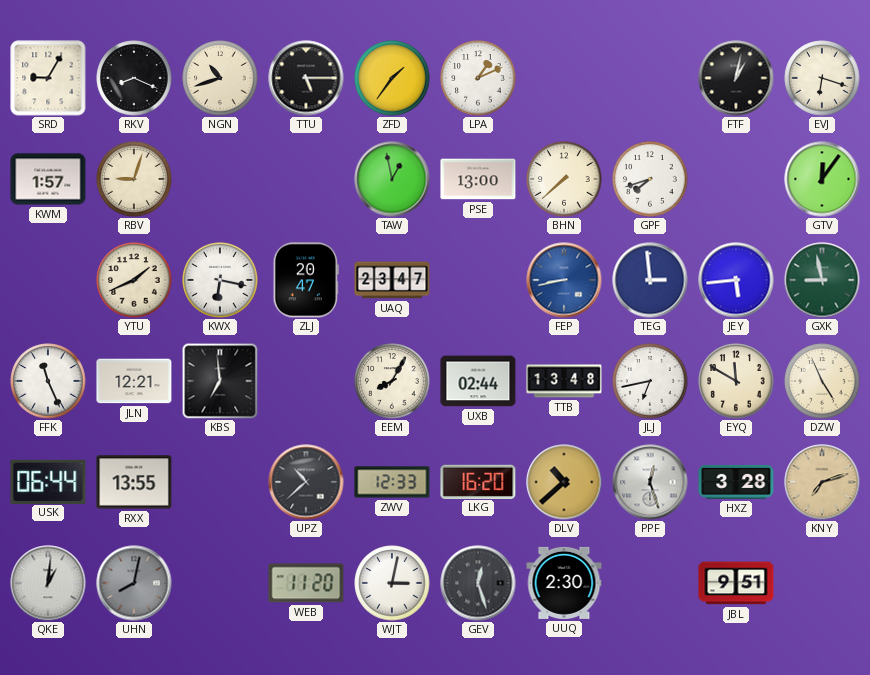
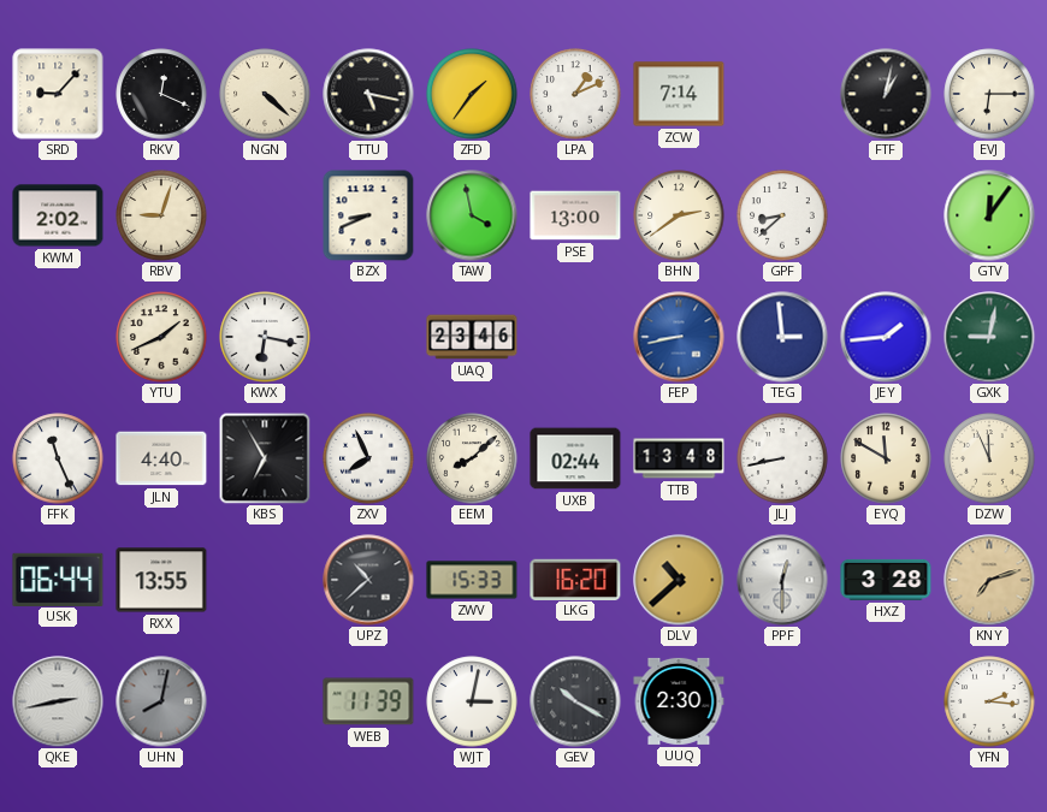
SRD: 9:05 -> 9:07 (58, 94)
RKV: 8:19 -> 12:19 (161, 94)
NGN: 10:42 -> 4:22 (265, 94)
TTU: 5:15 -> 5:17 (368, 94)
ZCW: none -> 7:14 (679, 94)
EVJ: 6:18 -> 6:15 (989, 94)
KWM: 1:57 -> 2:02 (58, 215)
BZX: none -> 8:41 (368, 215)
TAW: 12:58 -> 3:58 (472, 215)
BHN: 7:38 -> 2:39 (679, 215)
GPF: 7:42 -> 8:38 (782, 215)
ZLJ: 20:47 -> none (306, 280)
UAQ: 23:47 -> 23:46 (472, 337)
JEY: 5:44 -> 1:44 (886, 337)
GXK: 8:58 -> 9:02 (989, 337)
JLN: 12:21 -> 4:40 (161, 458)
KBS: 6:59 -> 6:55 (265, 458)
ZXV: none -> 7:56 (368, 458)
EEM: 8:05 -> 8:08 (472, 458)
JLJ: 6:43 -> 8:43 (782, 458)
DZW: 4:56 -> 11:56 (989, 458)
ZWV: 12:33 -> 15:33 (472, 580)
PPF: 12:27 -> 12:30 (782, 580)
QKE: 1:01 -> 2:43 (58, 701)
WEB: 11:20 -> 11:39 (368, 701)
GEV: 12:27 -> 10:20 (575, 701)
JBL: 9:51 -> none (736, 583)
YFN: none -> 2:16 (989, 701)
